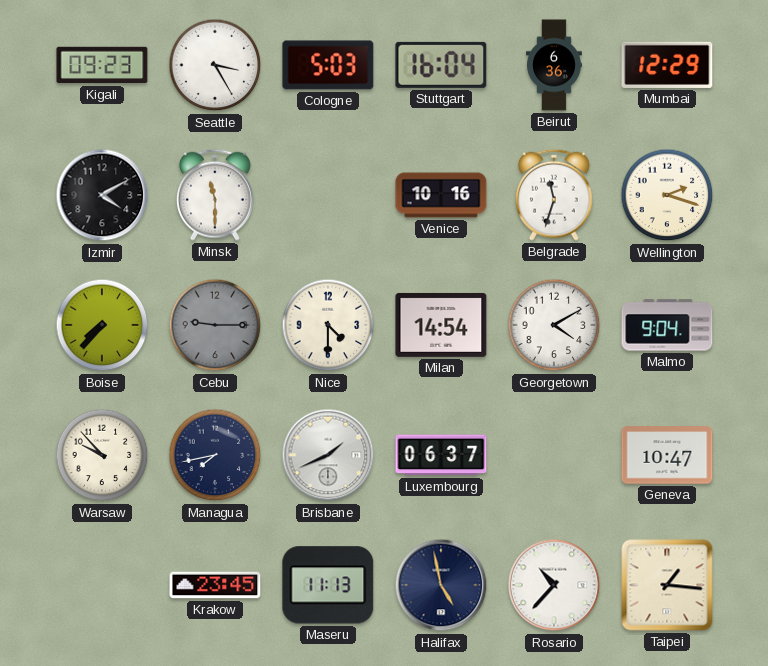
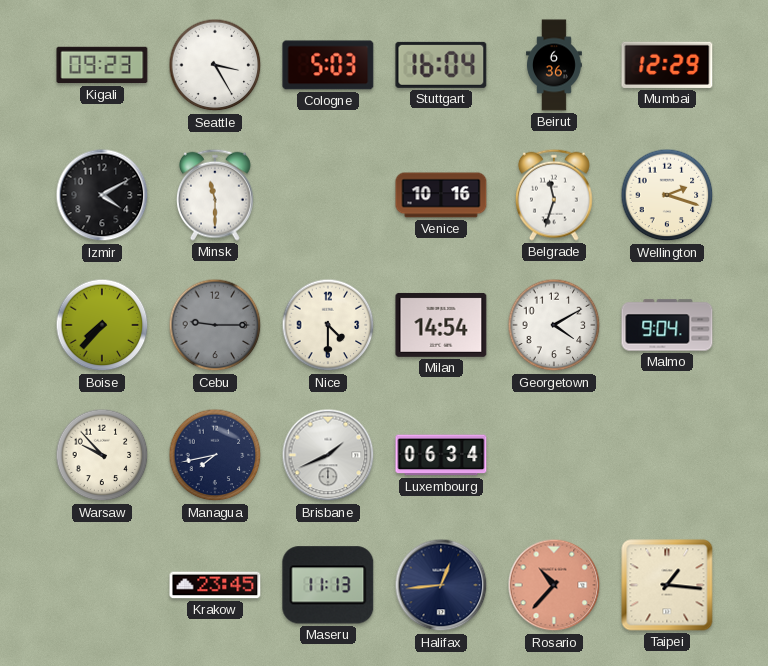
Luxembourg: 06:37 -> 06:34 (441, 455)
Geneva: 10:47 -> none (667, 455)
Halifax: 4:58 -> 12:44 (441, 585)
Rosario dial: white -> salmon (554, 585)
